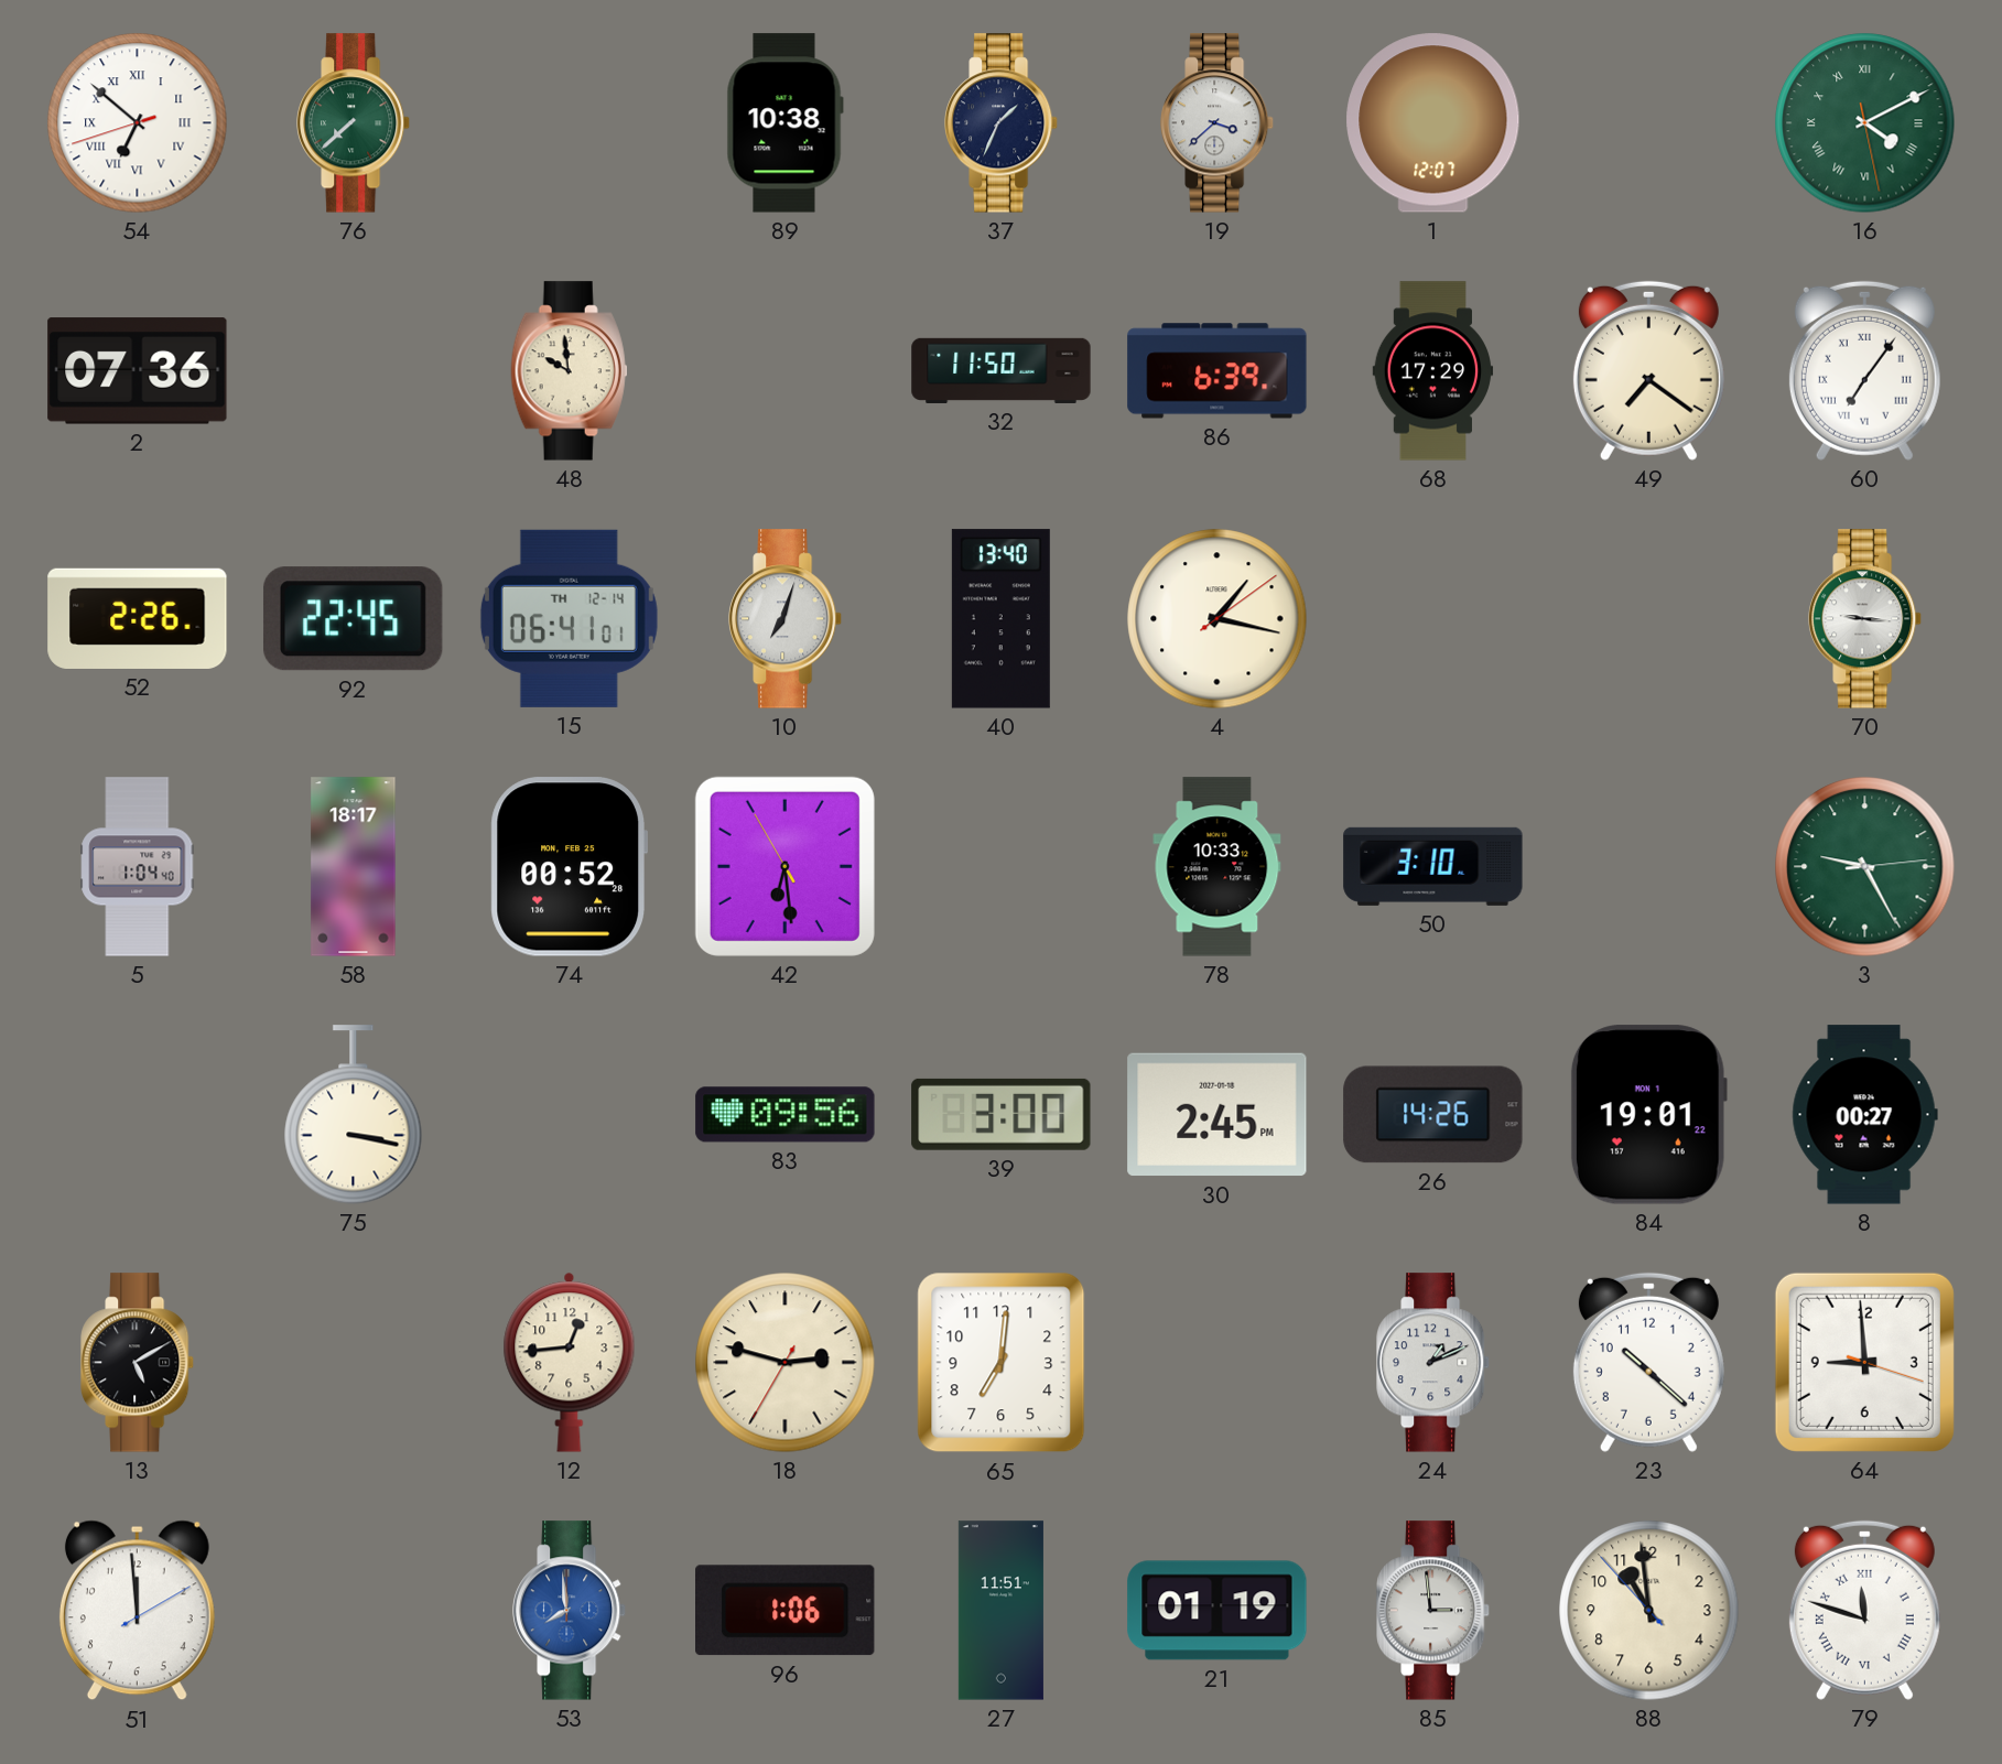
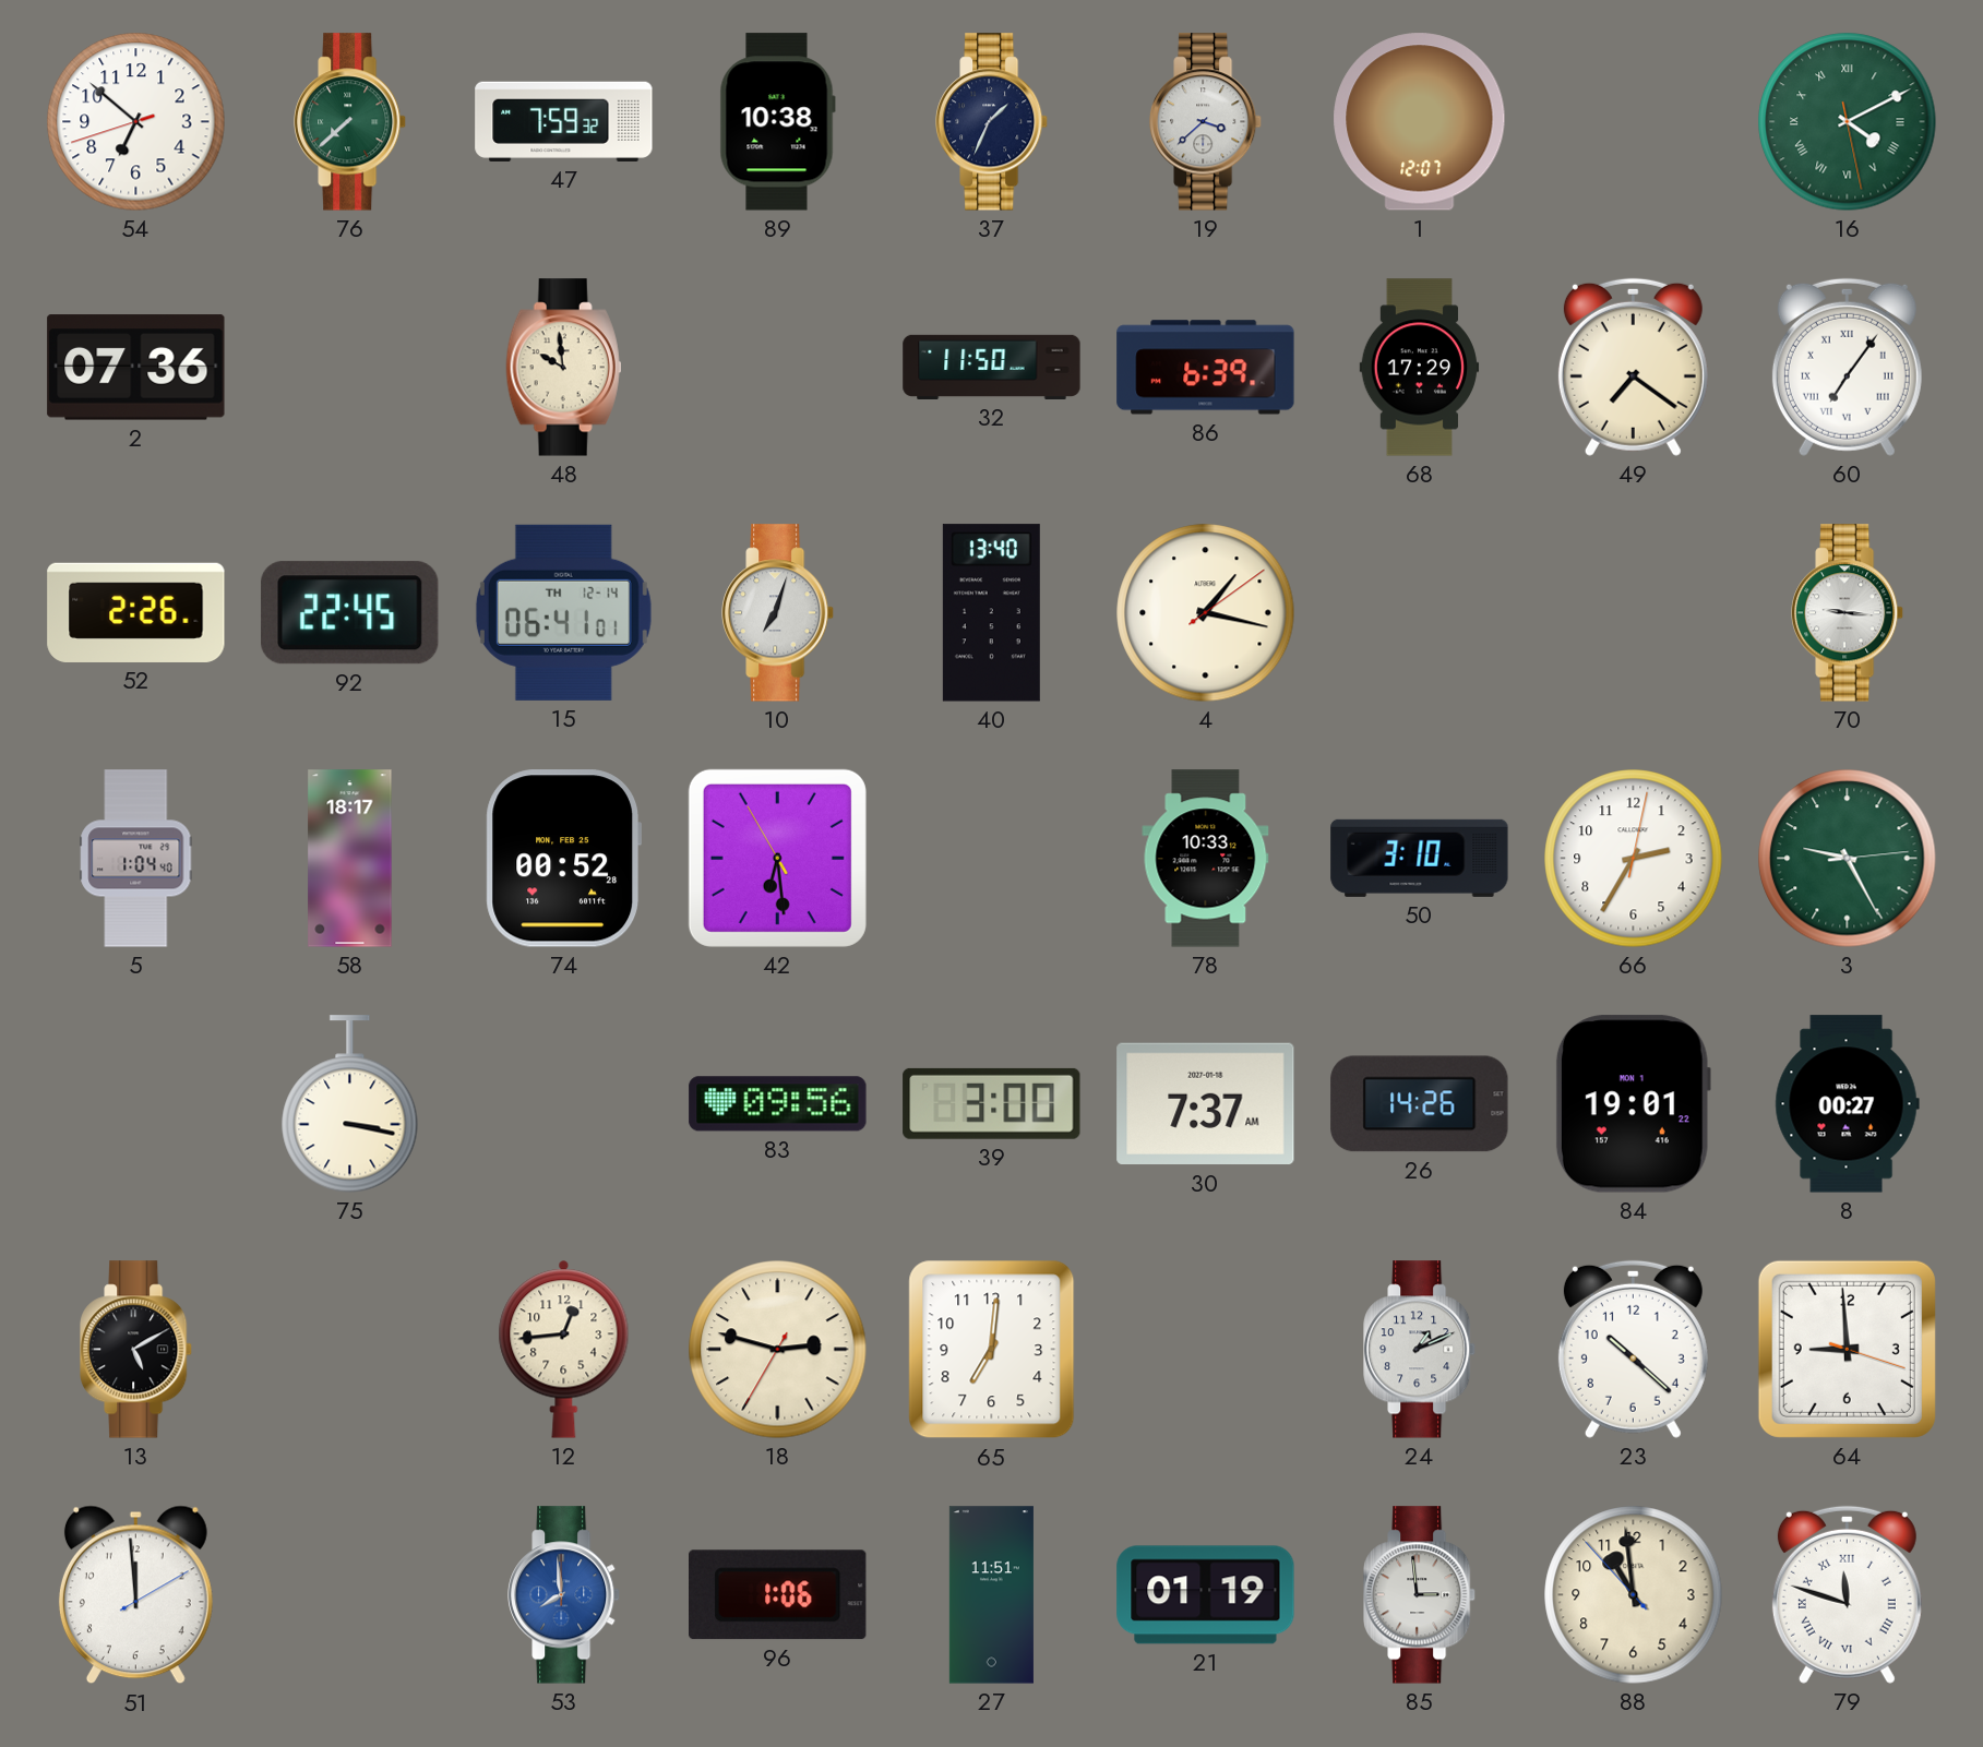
54 numerals: Roman -> Arabic (136, 122)
47: none -> 7:59 (564, 121)
66: none -> 2:35 (1634, 859)
30: 2:45 -> 7:37 (1206, 1104)
